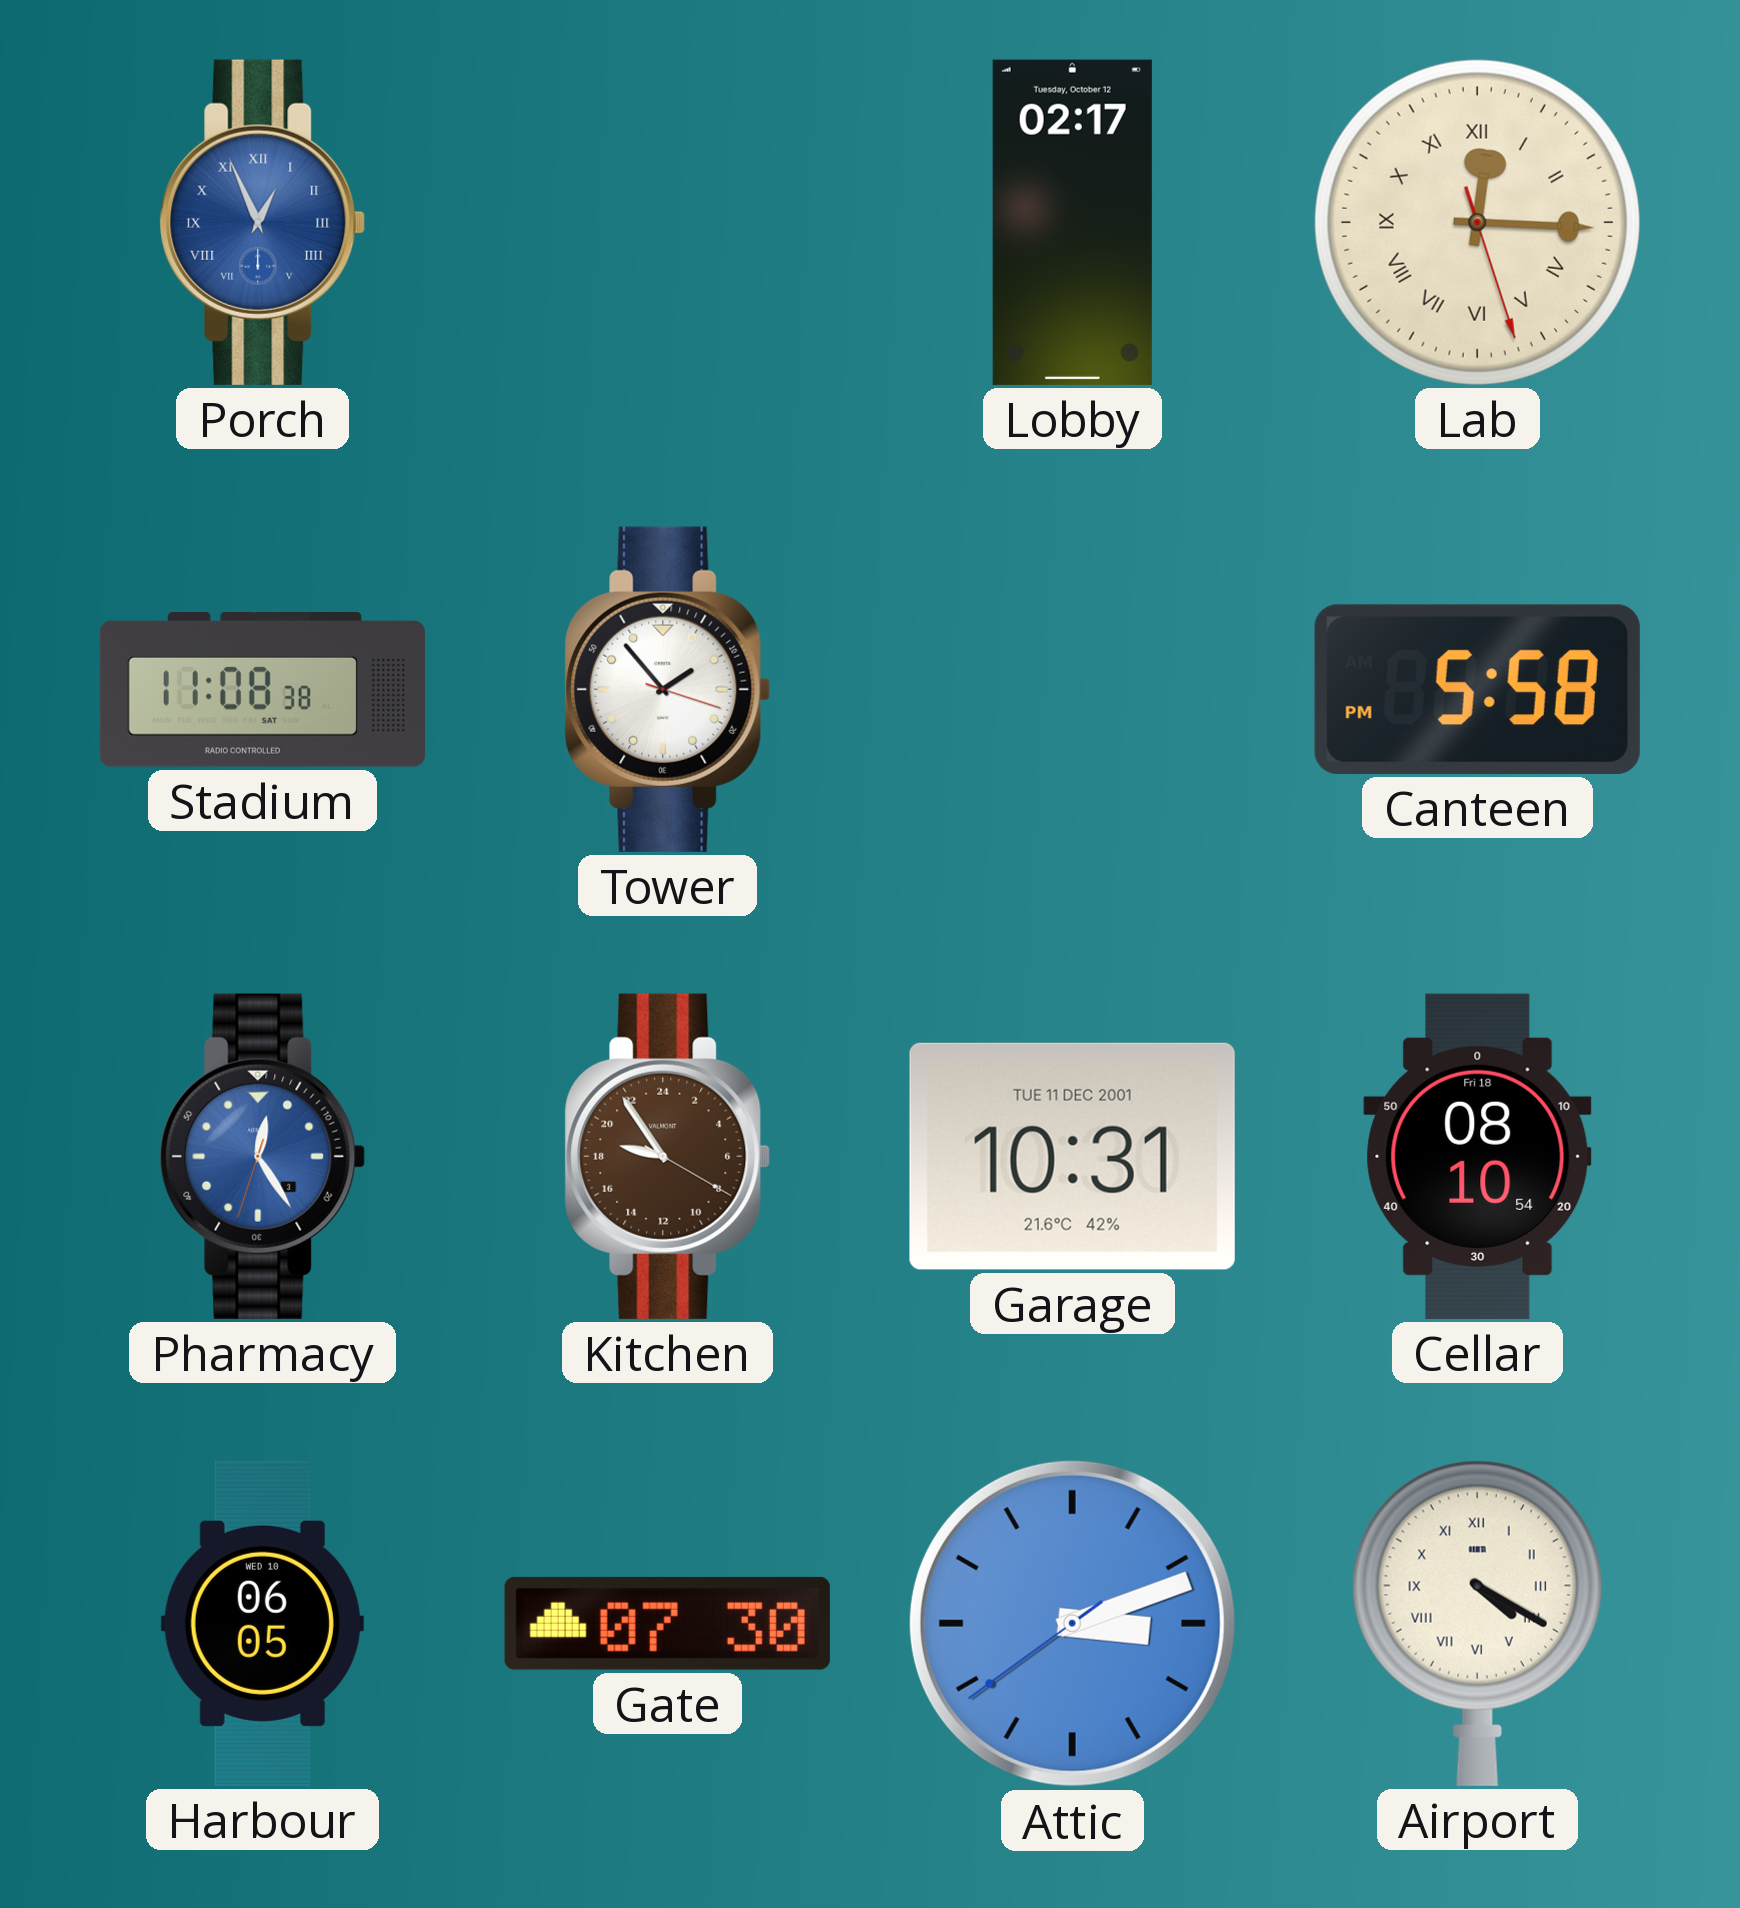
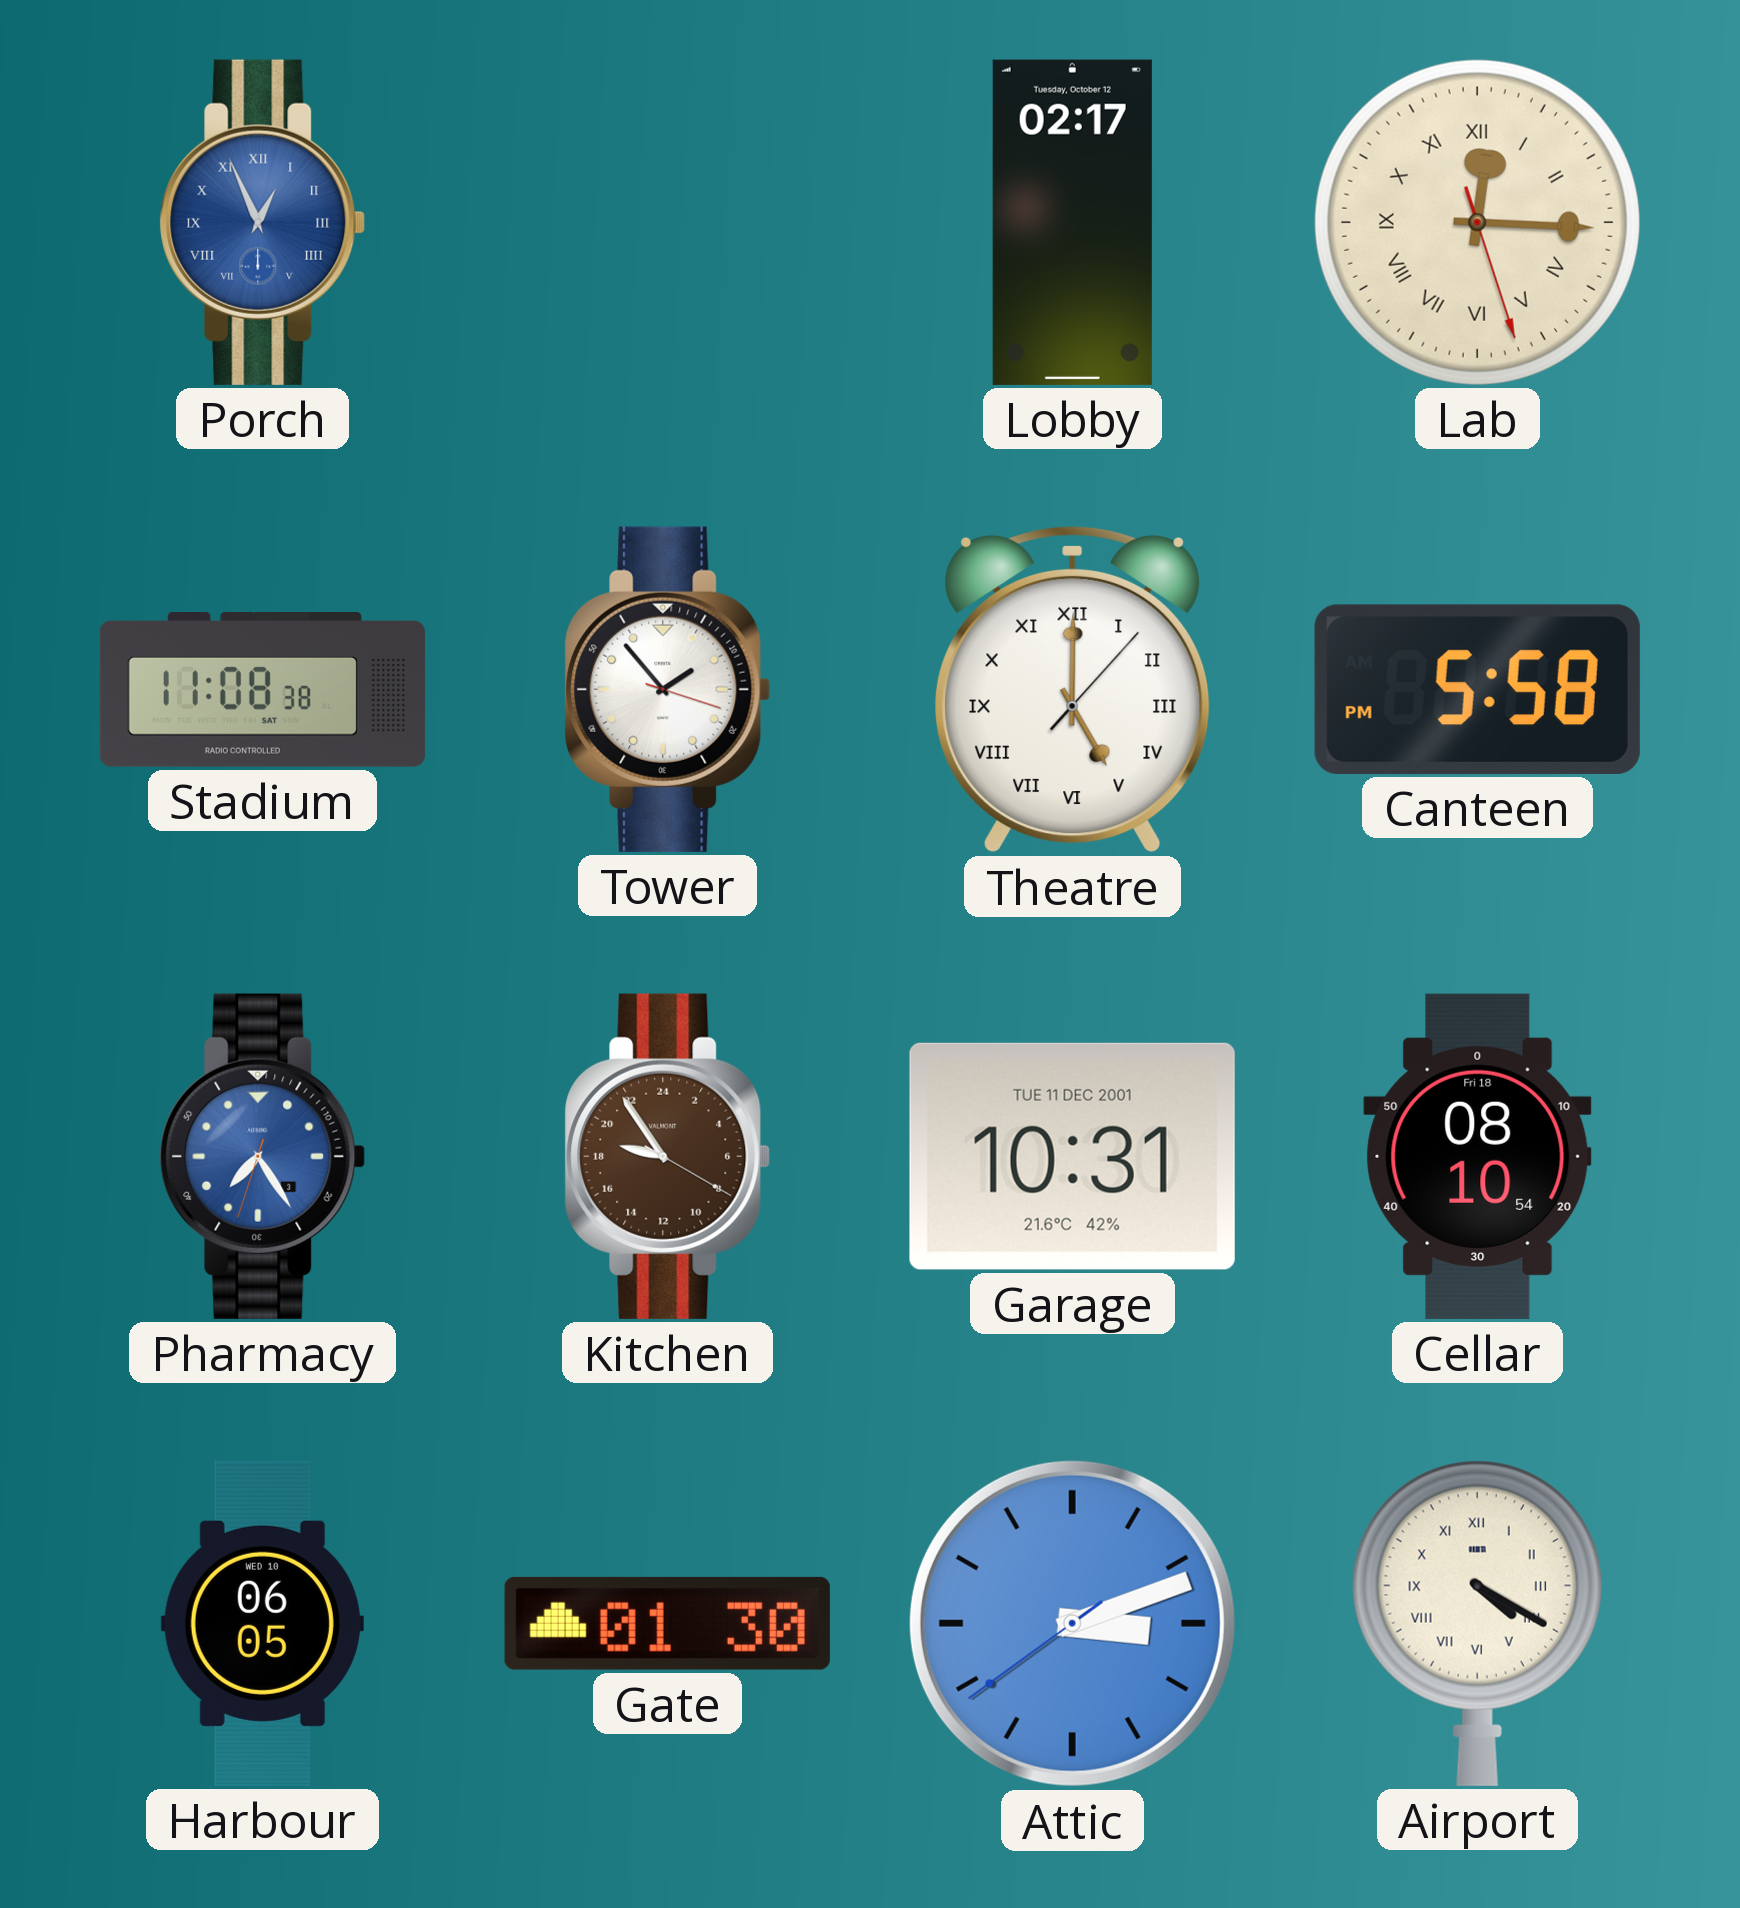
Theatre: none -> 5:00 (1073, 689)
Pharmacy: 12:24 -> 7:24 (263, 1156)
Gate: 07:30 -> 01:30 (667, 1623)
